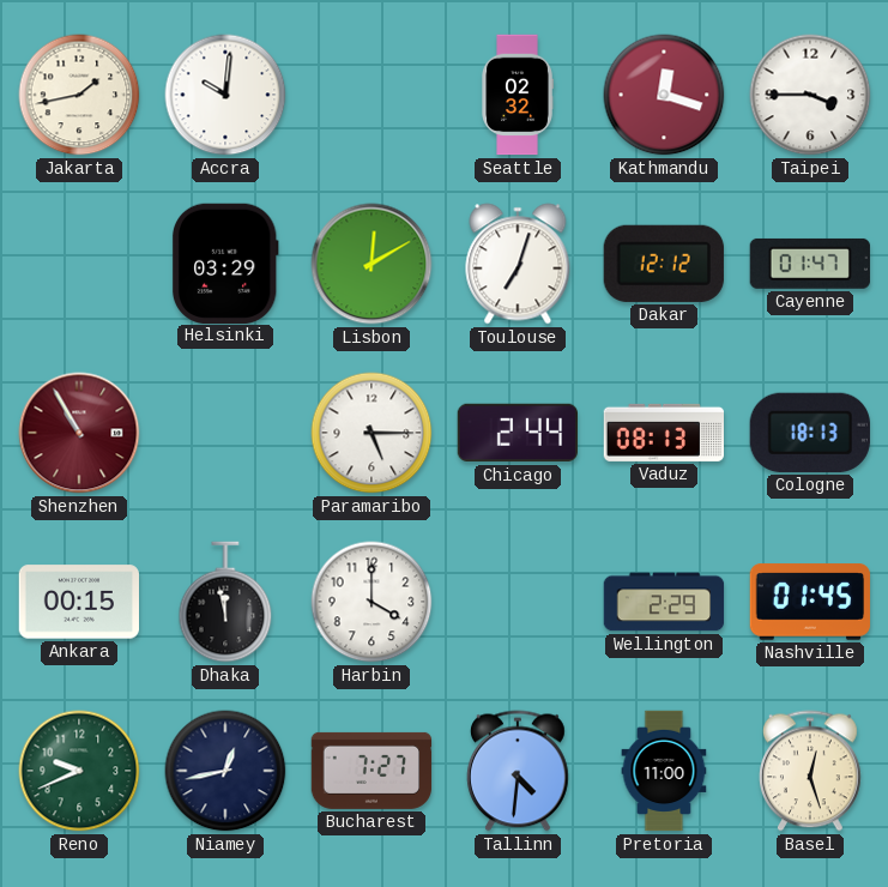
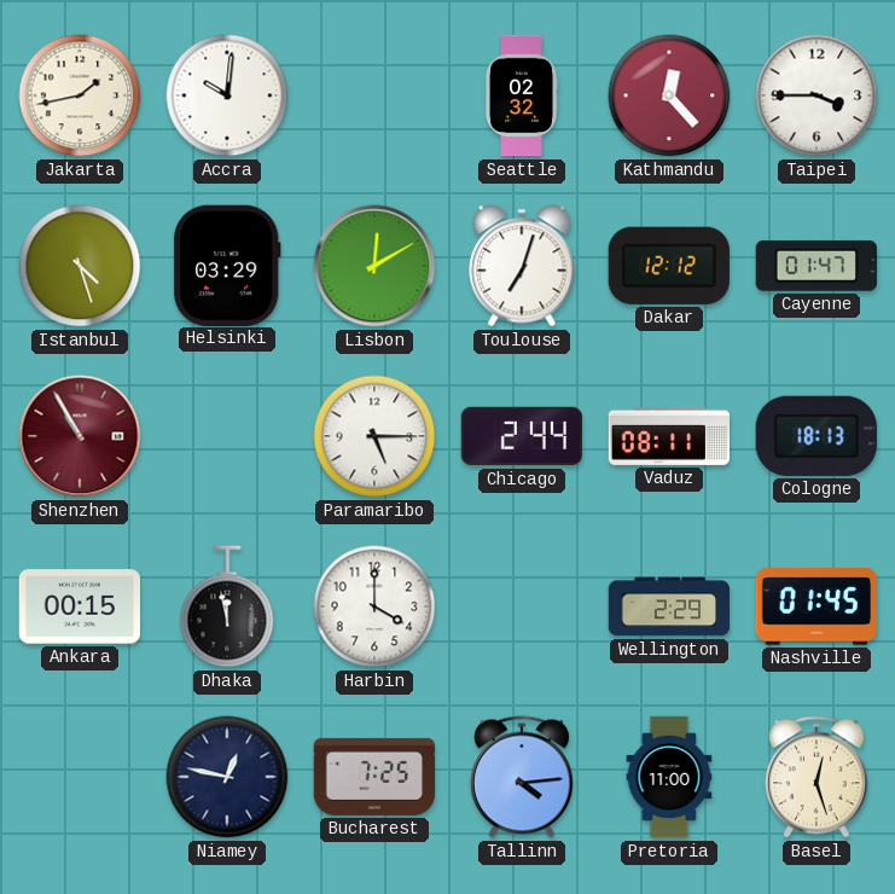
Kathmandu: 12:18 -> 12:23 (669, 95)
Istanbul: none -> 4:27 (80, 266)
Vaduz: 08:13 -> 08:11 (669, 436)
Reno: 9:41 -> none (79, 771)
Niamey: 12:43 -> 12:47 (227, 777)
Bucharest: 7:27 -> 7:25 (374, 777)
Tallinn: 4:31 -> 4:14 (522, 777)
